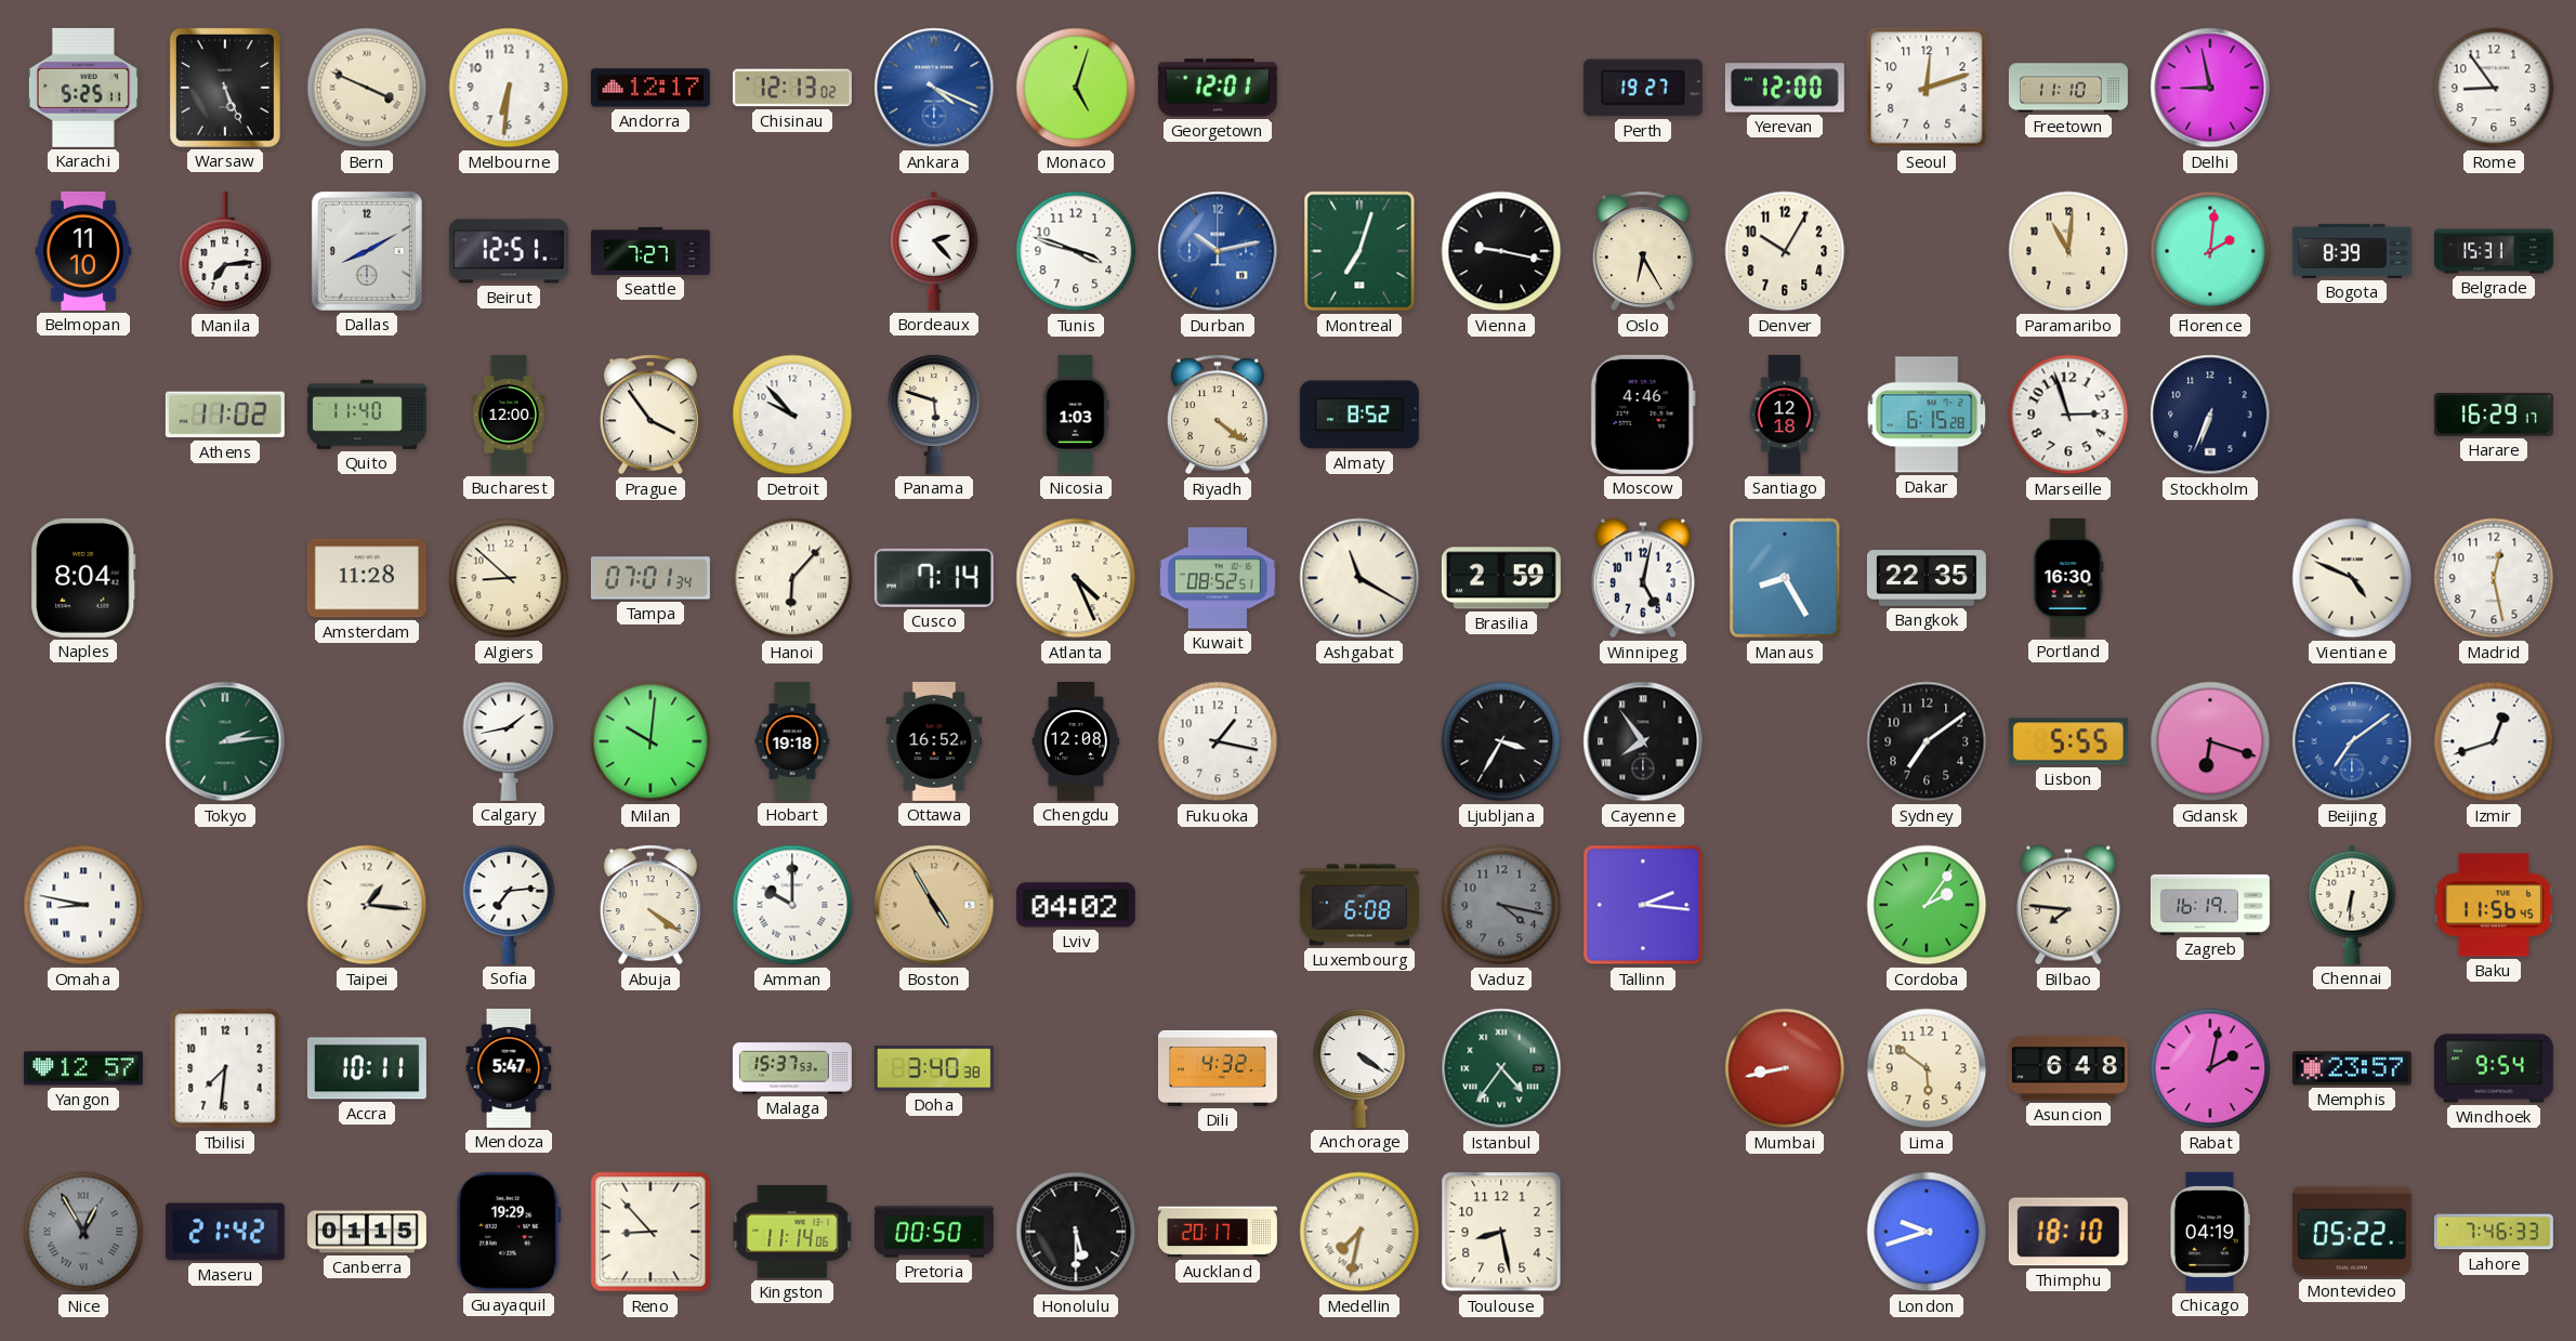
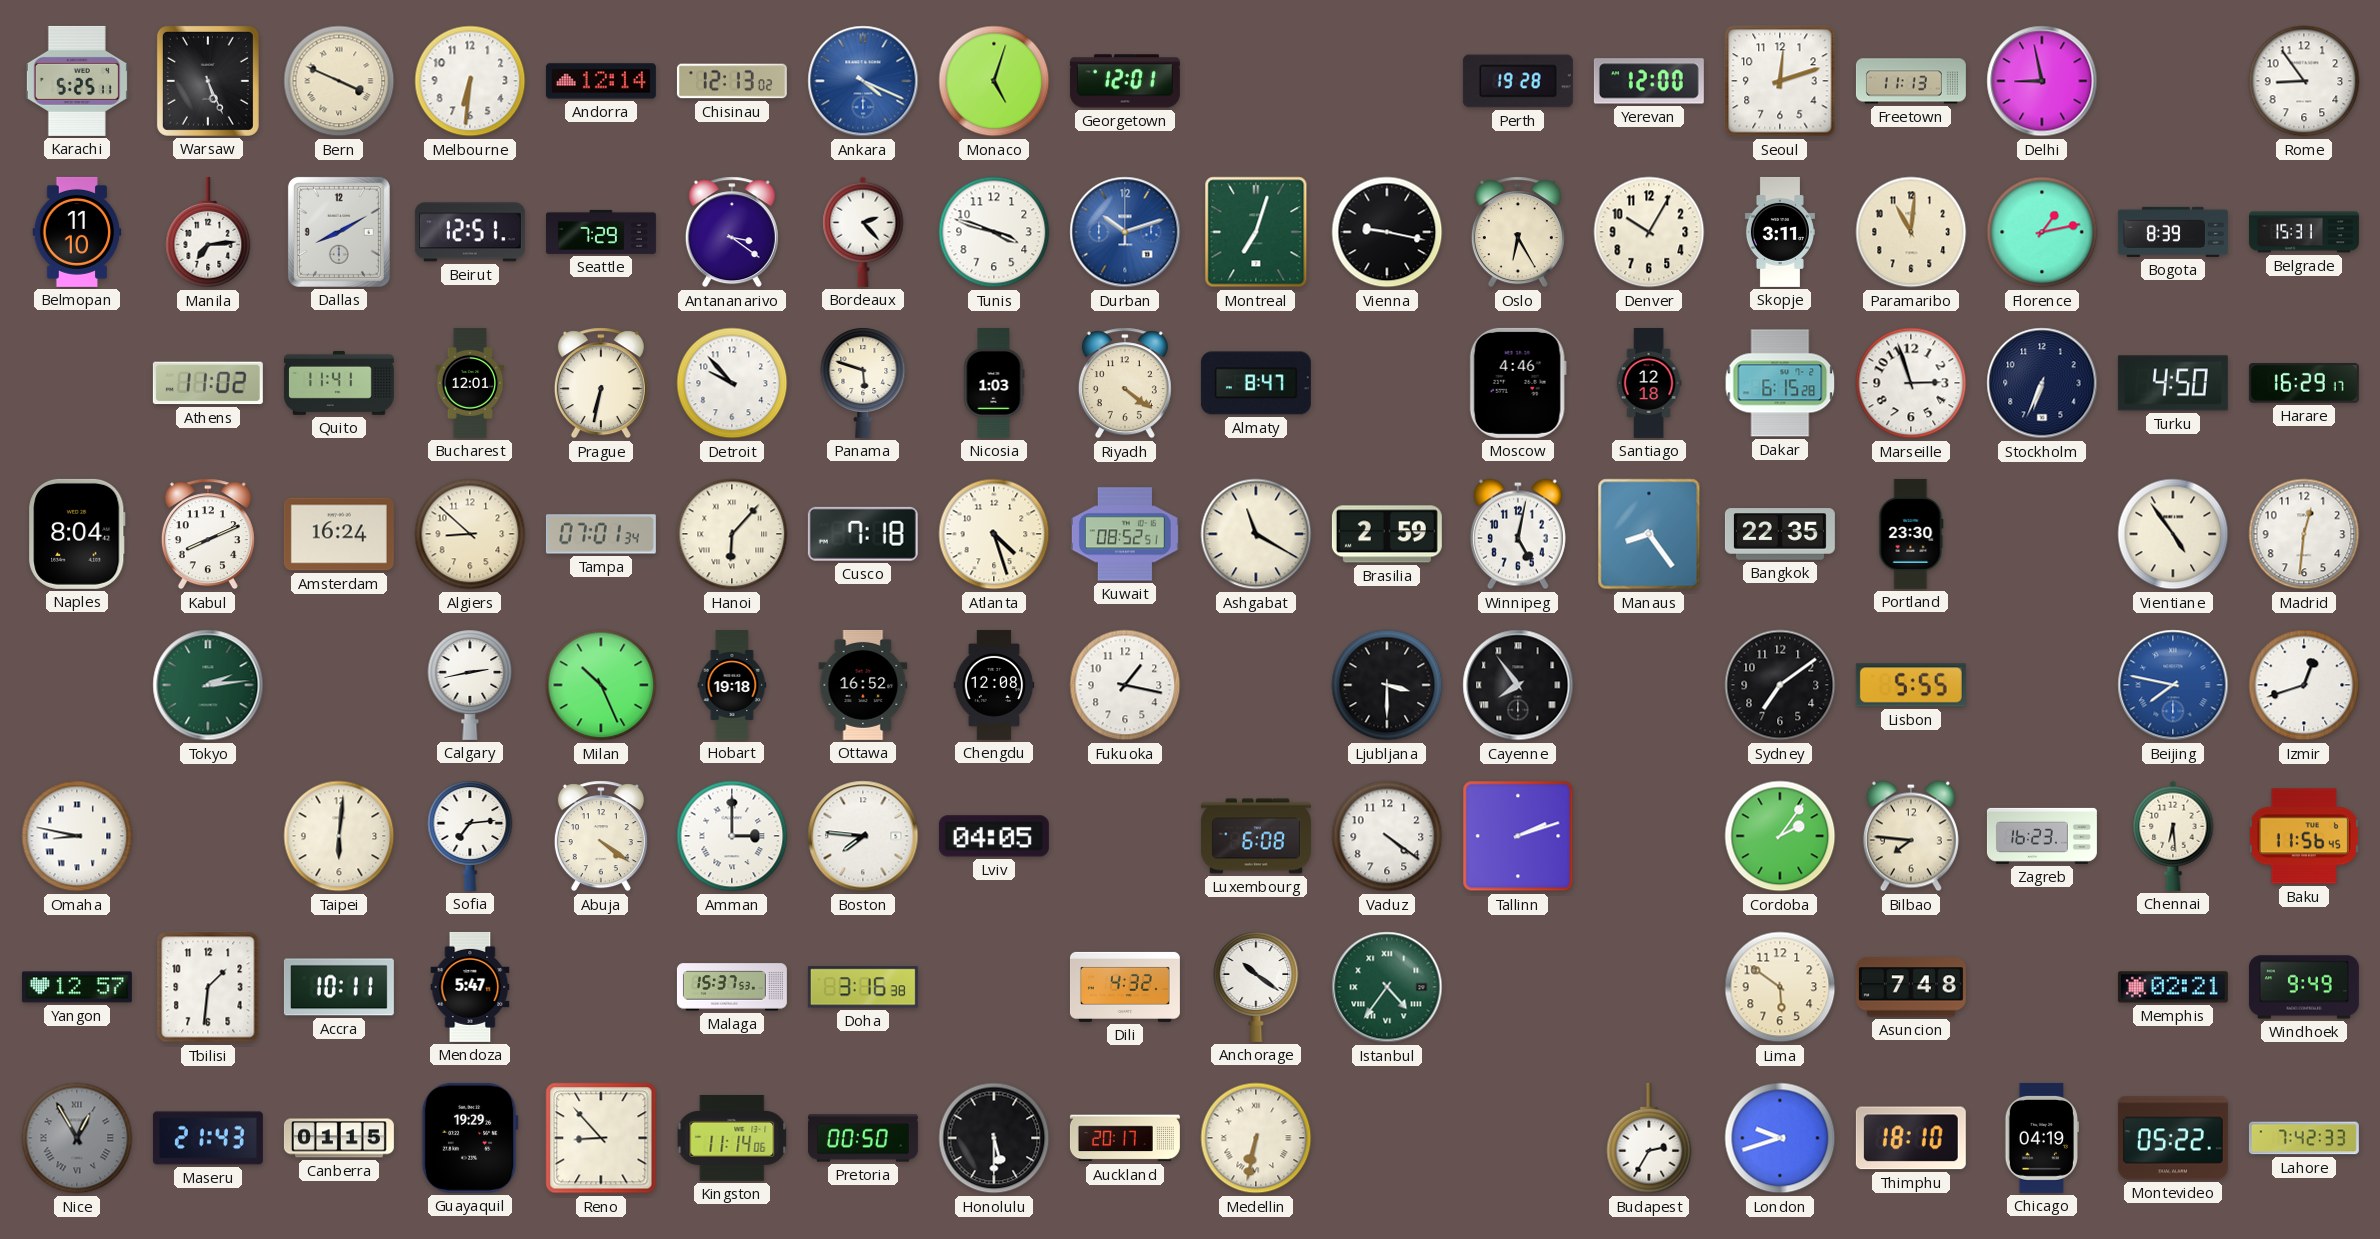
Andorra: 12:17 -> 12:14 (601, 81)
Perth: 19:27 -> 19:28 (1518, 81)
Freetown: 11:10 -> 11:13 (1911, 81)
Seattle: 7:27 -> 7:29 (601, 232)
Antananarivo: none -> 3:21 (732, 232)
Durban: 10:13 -> 10:12 (1125, 232)
Skopje: none -> 3:11 (1780, 232)
Florence: 2:01 -> 1:13 (2042, 232)
Quito: 11:40 -> 11:41 (339, 383)
Bucharest: 12:00 -> 12:01 (470, 383)
Prague: 3:54 -> 6:32 (601, 383)
Almaty: 8:52 -> 8:47 (1256, 383)
Turku: none -> 4:50 (2173, 383)
Kabul: none -> 8:11 (208, 534)
Amsterdam: 11:28 -> 16:24 (339, 534)
Cusco: 7:14 -> 7:18 (863, 534)
Atlanta: 4:26 -> 4:27 (994, 534)
Manaus: 8:25 -> 8:24 (1649, 534)
Portland: 16:30 -> 23:30 (1911, 534)
Vientiane: 4:49 -> 4:54 (2173, 534)
Madrid: 12:28 -> 12:31 (2304, 534)
Calgary: 1:43 -> 2:43 (470, 685)
Milan: 10:01 -> 10:26 (601, 685)
Ljubljana: 3:35 -> 3:30 (1387, 685)
Gdansk: 6:18 -> none (2210, 741)
Beijing: 7:09 -> 7:47 (2173, 685)
Taipei: 1:16 -> 6:01 (339, 836)
Amman: 10:00 -> 3:00 (732, 836)
Boston: 4:55 -> 7:46 (863, 836)
Boston dial: champagne -> white (863, 836)
Lviv: 04:02 -> 04:05 (994, 836)
Vaduz: 4:17 -> 4:21 (1387, 836)
Vaduz dial: grey -> white (1387, 836)
Tallinn: 2:16 -> 2:12 (1518, 836)
Zagreb: 16:19 -> 16:23 (2042, 836)
Chennai: 6:31 -> 6:29 (2173, 836)
Tbilisi: 7:31 -> 1:31 (208, 987)
Doha: 3:40 -> 3:16 (863, 987)
Anchorage: 4:21 -> 10:21 (1256, 987)
Mumbai: 8:43 -> none (1785, 1068)
Asuncion: 6:48 -> 7:48 (1911, 987)
Rabat: 2:02 -> none (2210, 1068)
Memphis: 23:57 -> 02:21 (2173, 987)
Windhoek: 9:54 -> 9:49 (2304, 987)
Maseru: 21:42 -> 21:43 (208, 1138)
Medellin: 7:32 -> 6:32 (1256, 1138)
Toulouse: 8:28 -> none (1501, 1232)
Budapest: none -> 2:35 (1649, 1138)
Lahore: 7:46 -> 7:42 (2304, 1138)
